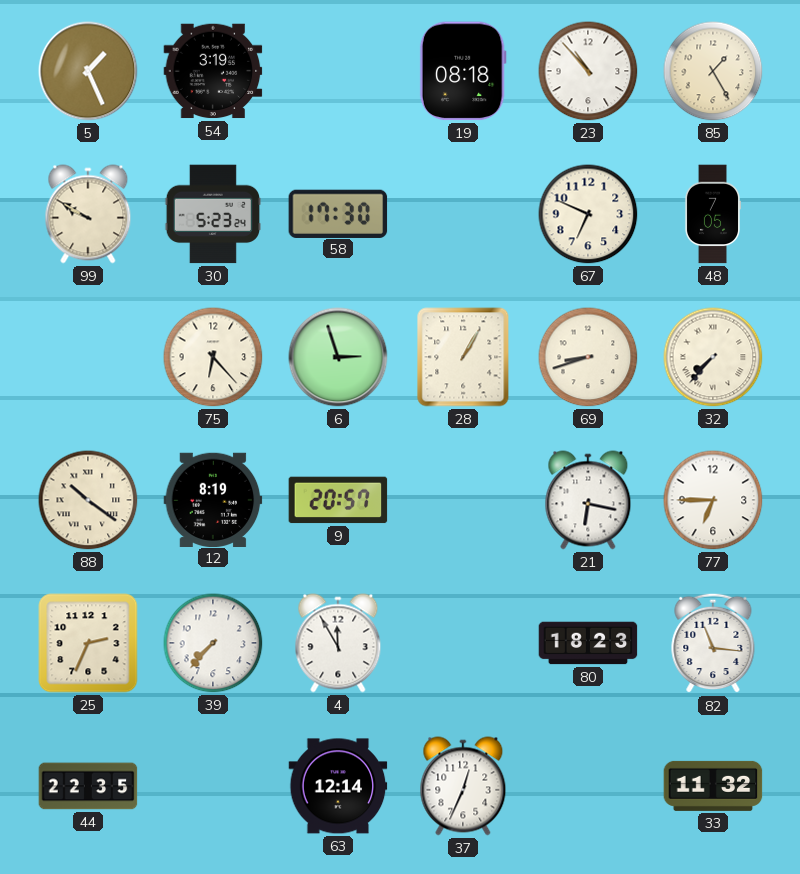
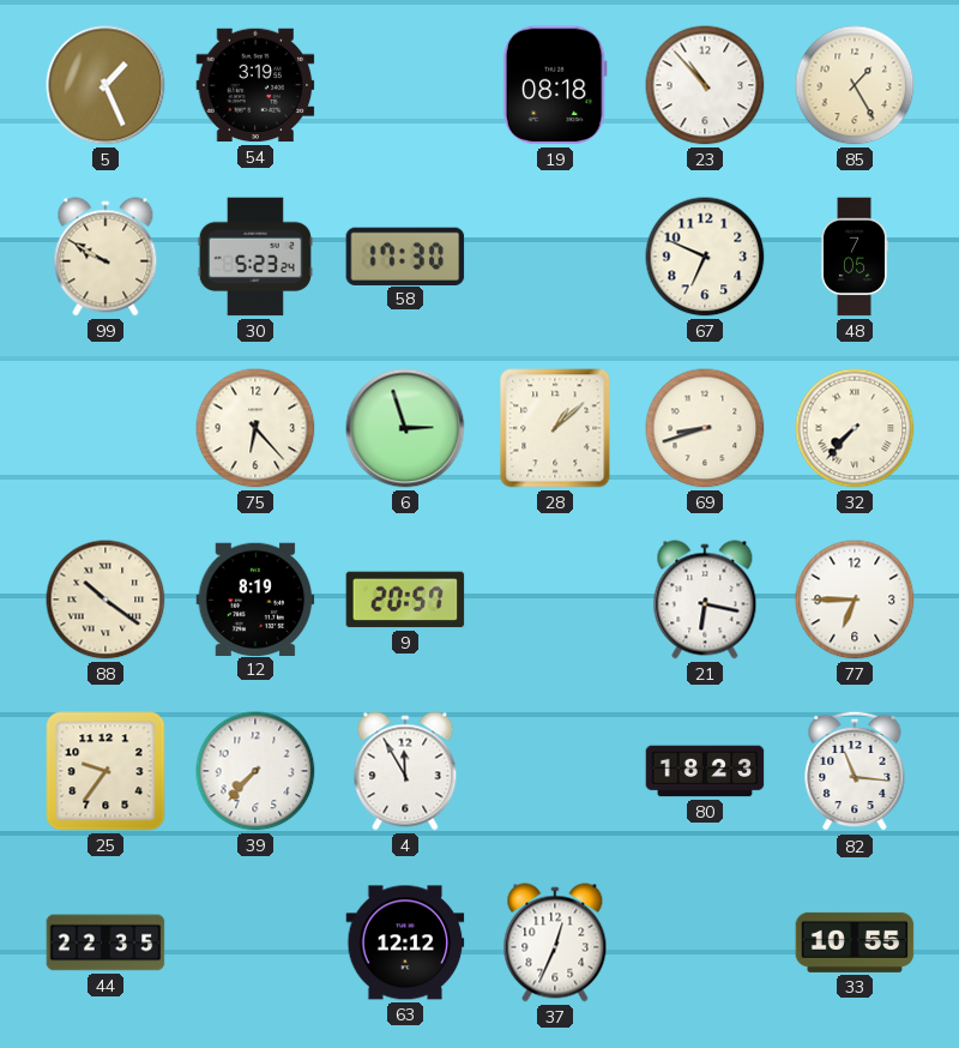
28: 1:05 -> 1:08 (555, 428)
25: 2:34 -> 9:36 (105, 771)
63: 12:14 -> 12:12 (405, 942)
33: 11:32 -> 10:55 (855, 942)
